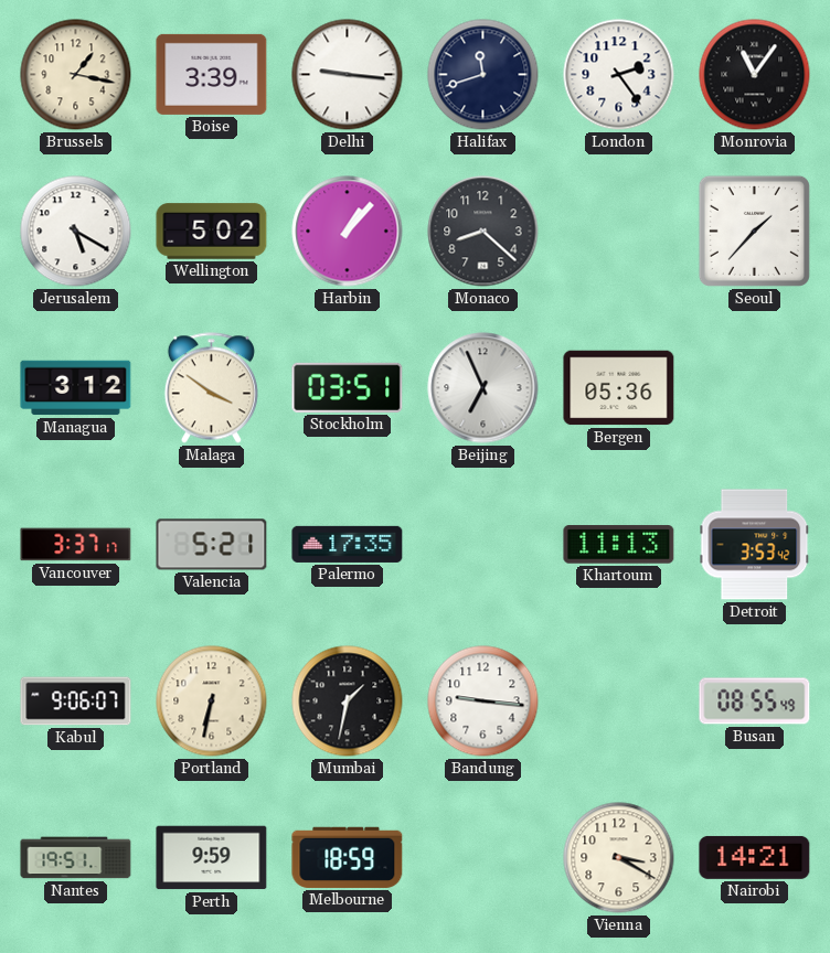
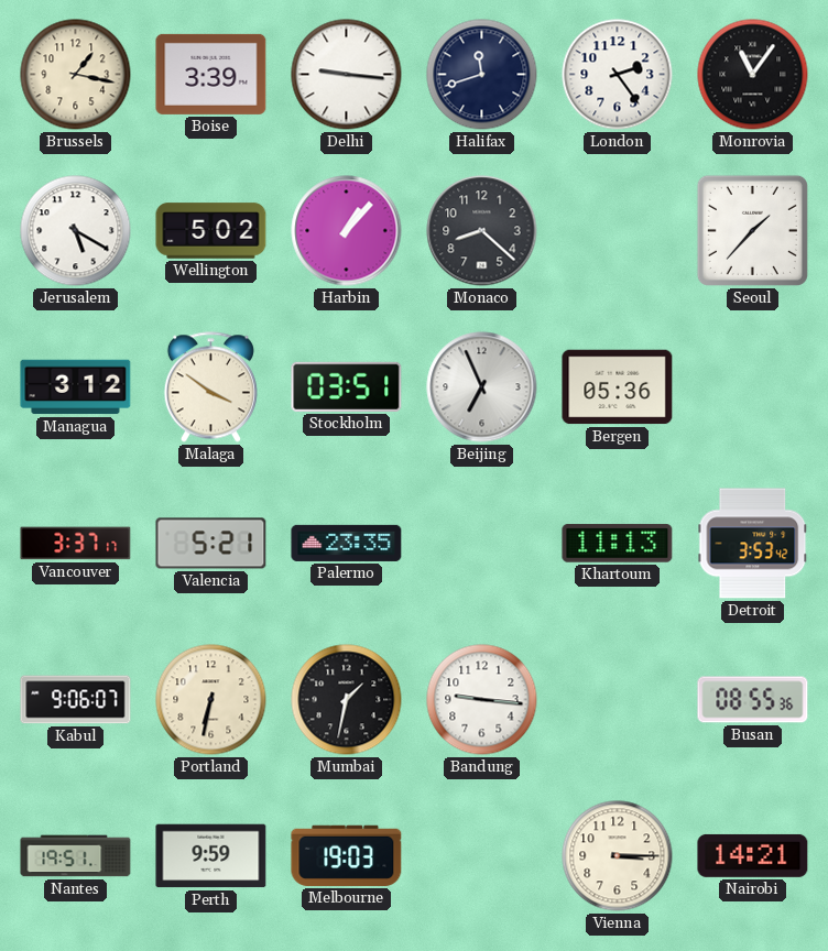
Palermo: 17:35 -> 23:35 (347, 543)
Busan: 08:55:49 -> 08:55:36 (753, 700)
Melbourne: 18:59 -> 19:03 (347, 855)
Vienna: 3:20 -> 3:15 (618, 856)
